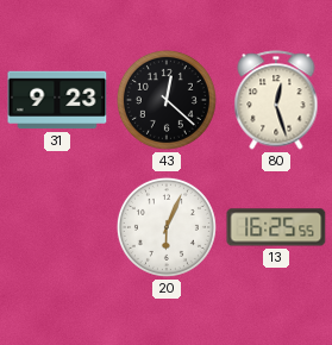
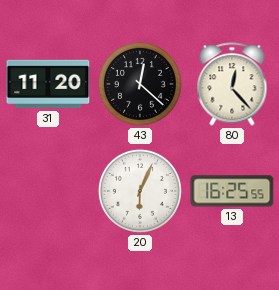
31: 9:23 -> 11:20 (48, 84)
80: 12:27 -> 12:23 (232, 84)
